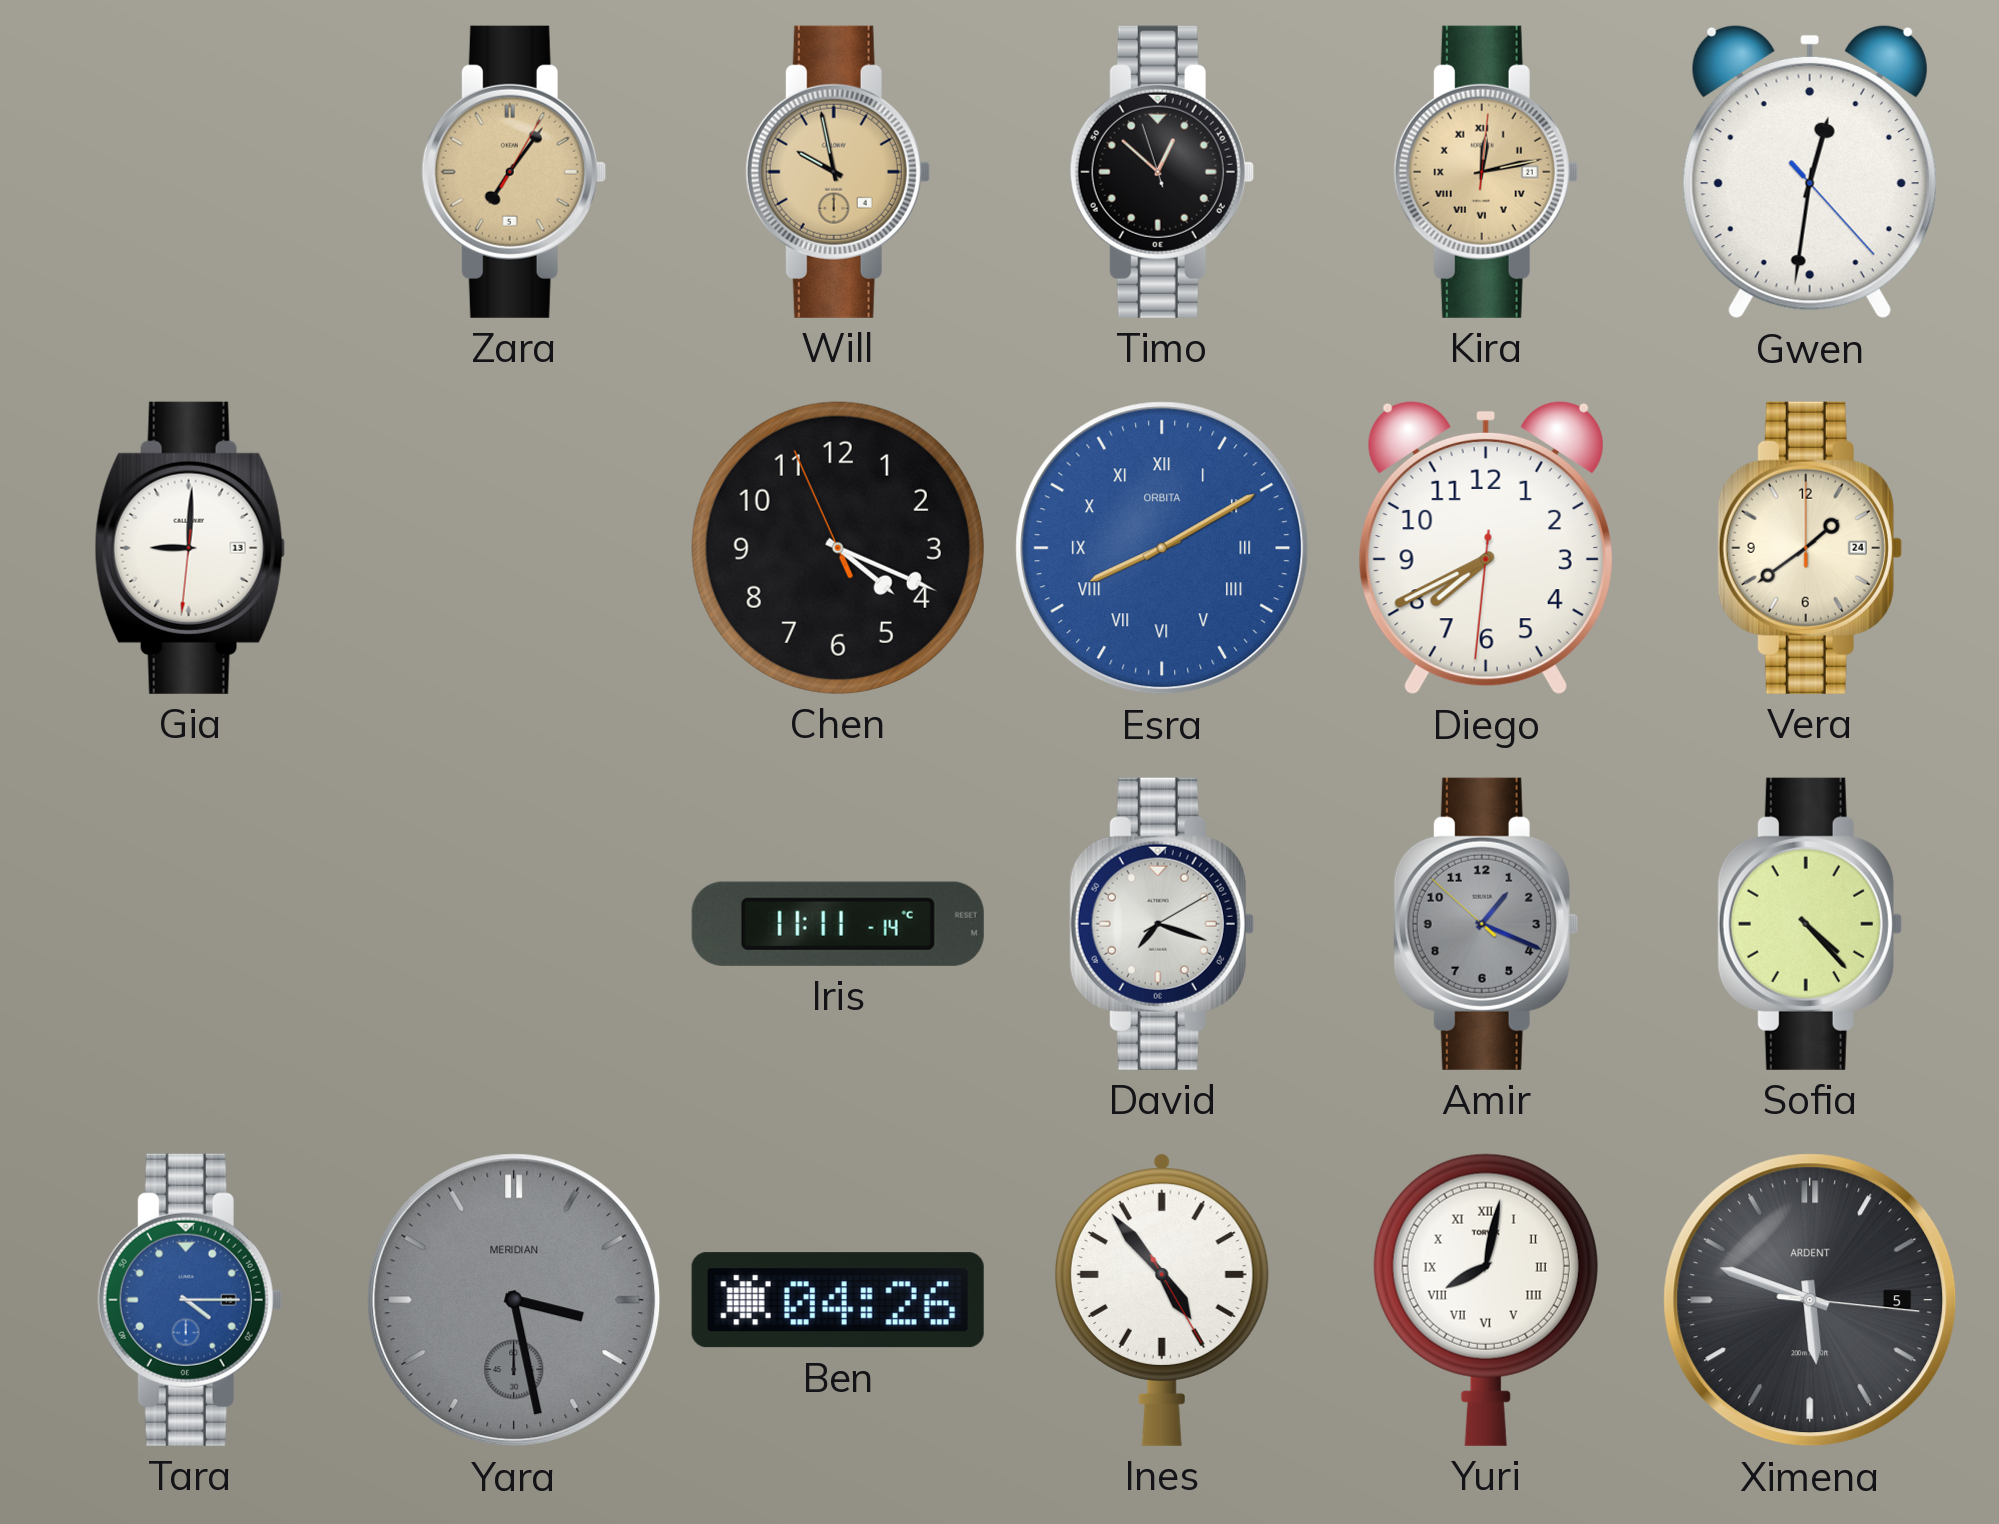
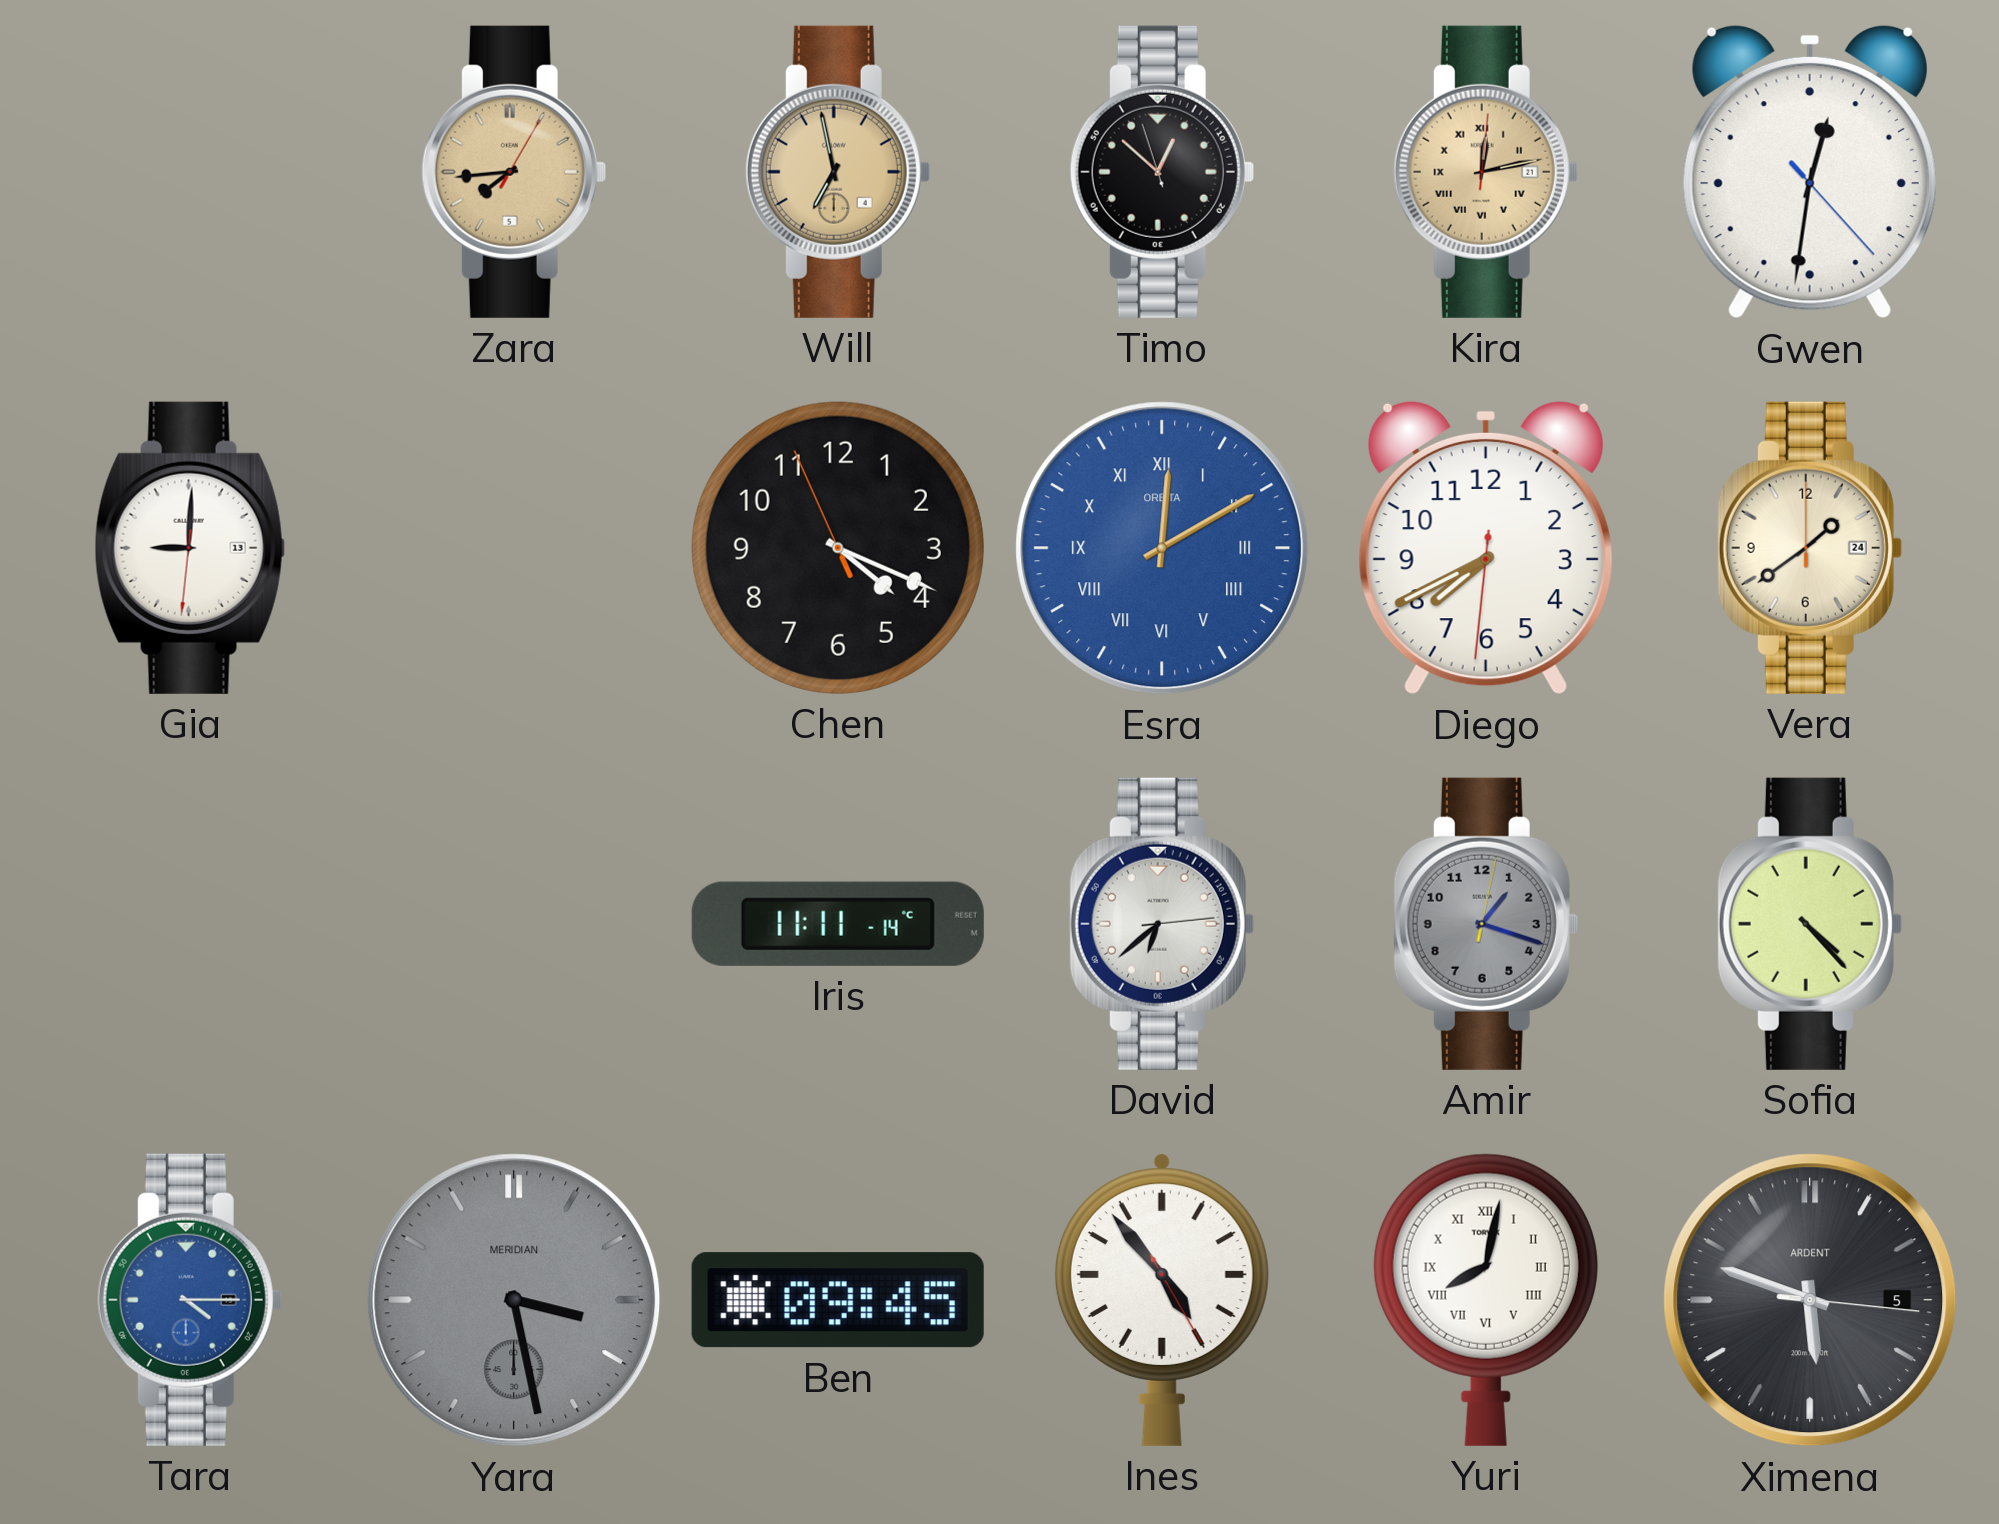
Zara: 7:06 -> 7:44 (514, 172)
Will: 9:58 -> 6:58 (838, 172)
Esra: 8:10 -> 12:10 (1162, 548)
David: 7:18 -> 6:38 (1162, 924)
Amir: 1:18:52 -> 1:18:02 (1486, 924)
Ben: 04:26 -> 09:45 (838, 1300)
